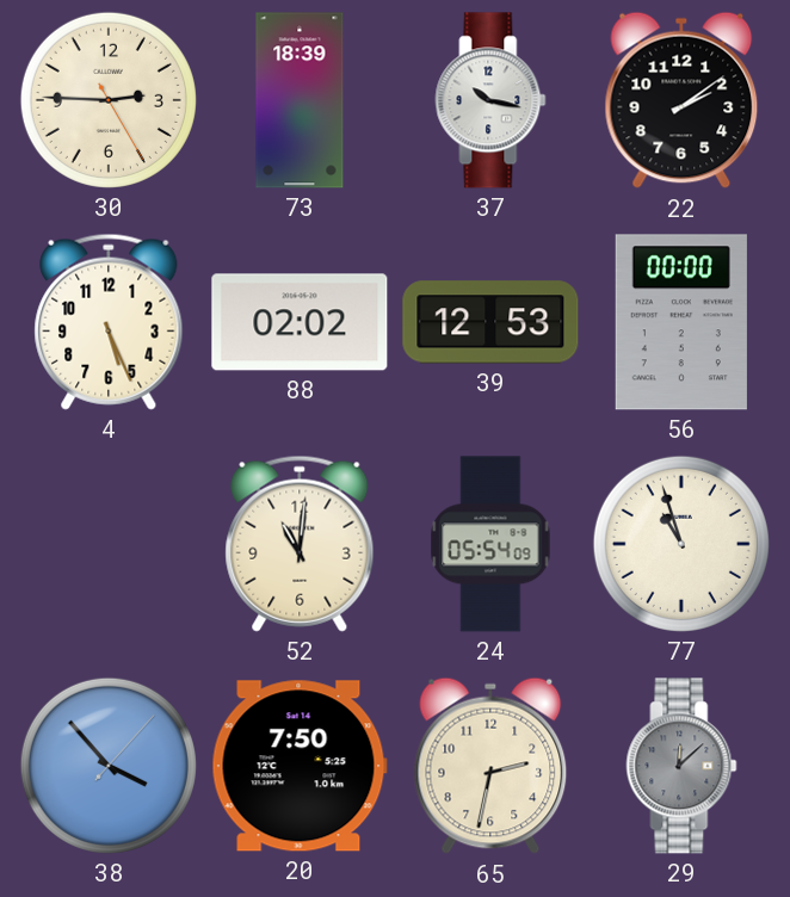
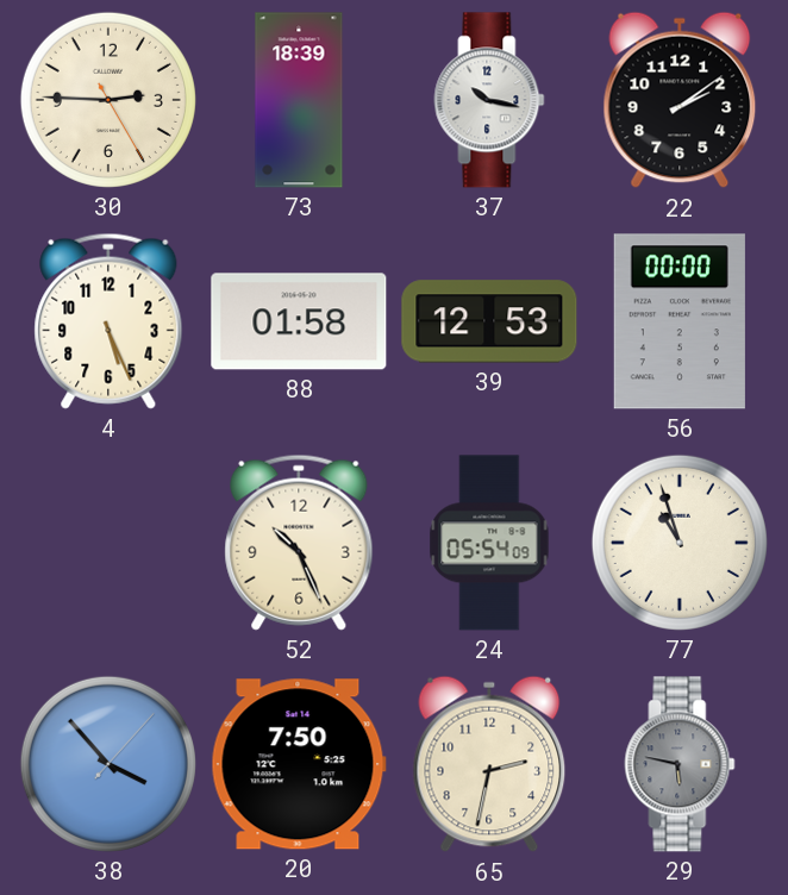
88: 02:02 -> 01:58 (299, 321)
52: 11:01 -> 10:26 (299, 543)
29: 12:08 -> 5:47 (680, 764)
